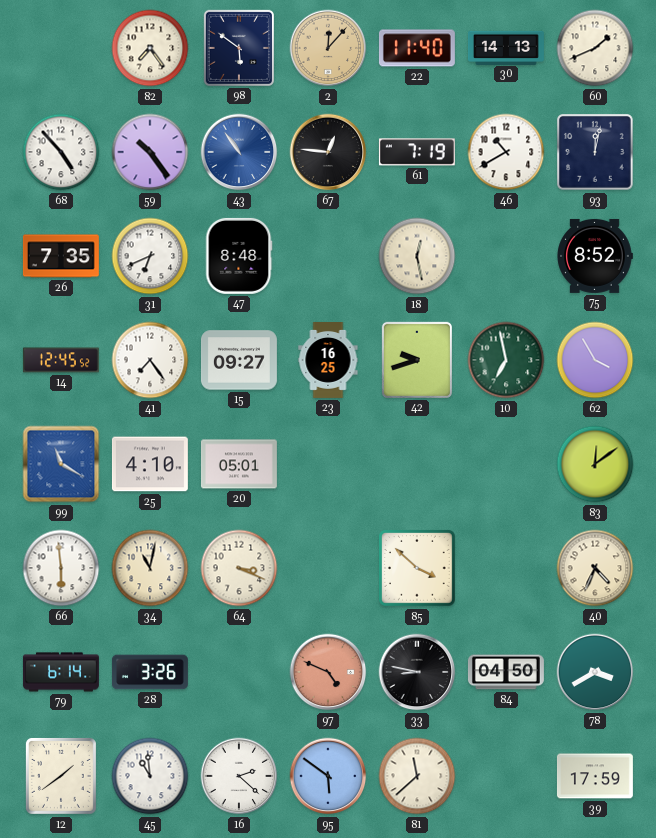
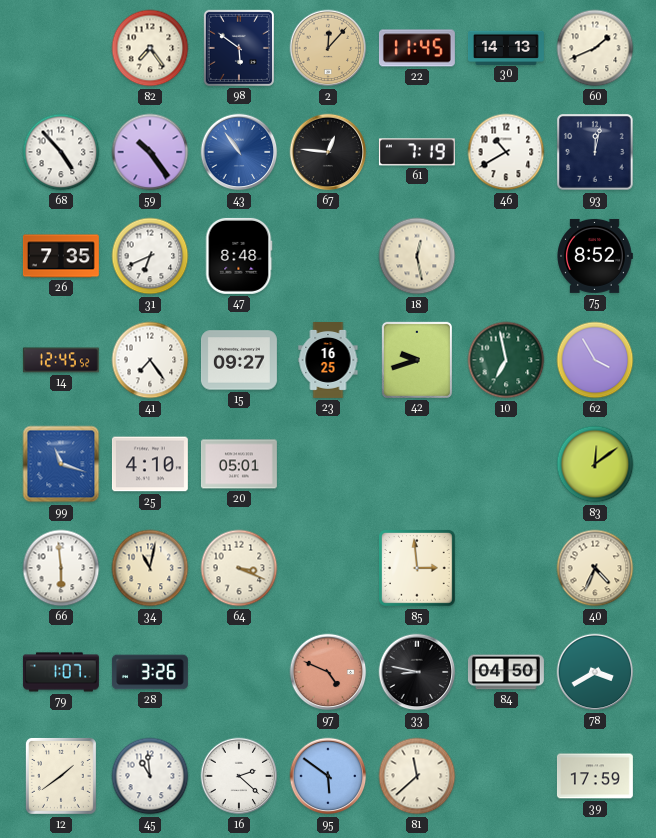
22: 11:40 -> 11:45 (417, 48)
99: 11:20 -> 11:18 (61, 464)
85: 3:52 -> 2:59 (418, 569)
79: 6:14 -> 1:07 (61, 672)
